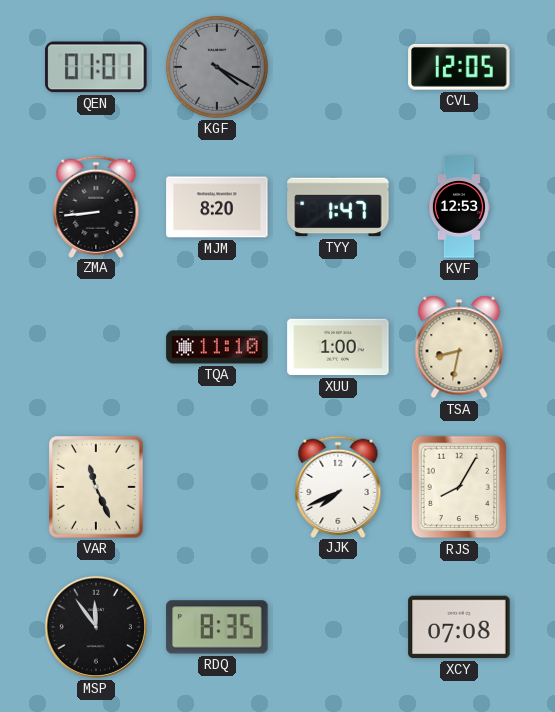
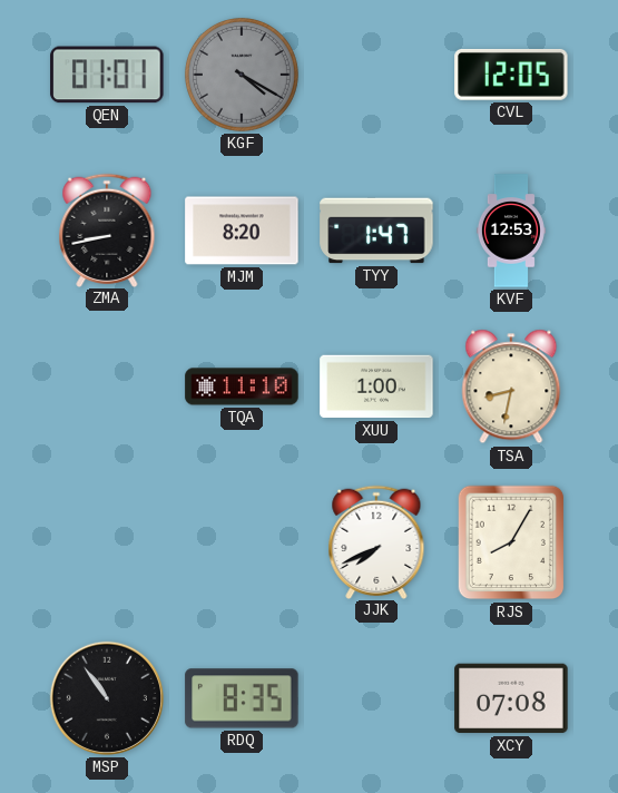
ZMA: 8:44 -> 8:43 (107, 229)
VAR: 11:26 -> none (96, 487)
MSP: 11:54 -> 10:54 (107, 698)
